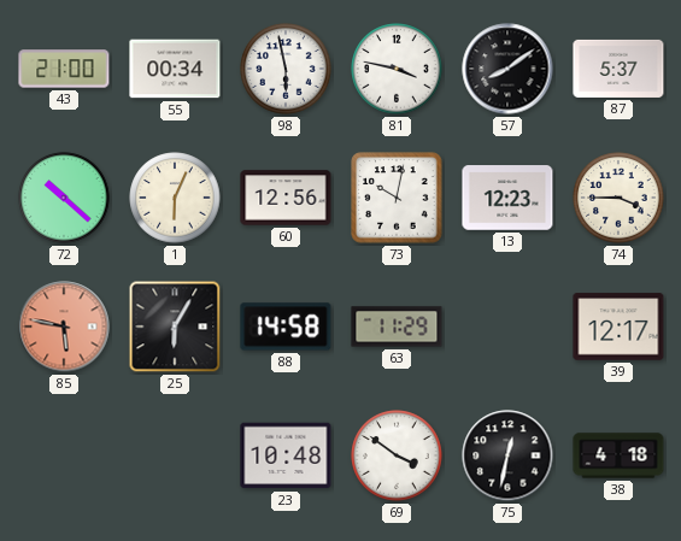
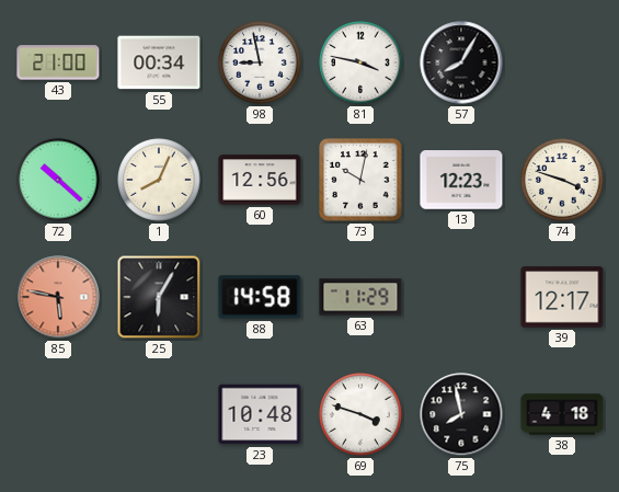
98: 5:58 -> 8:58 (260, 62)
57: 8:09 -> 8:05 (461, 62)
87: 5:37 -> none (618, 69)
1: 6:04 -> 8:04 (159, 180)
74: 3:45 -> 3:48 (562, 180)
69: 3:51 -> 3:48 (360, 414)
75: 12:32 -> 7:58 (461, 414)
